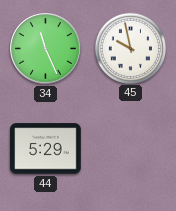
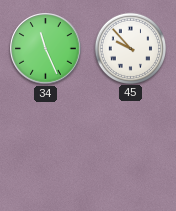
45: 9:58 -> 9:53 (130, 48)
44: 5:29 -> none (46, 149)
